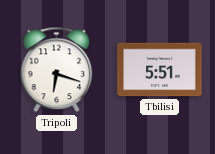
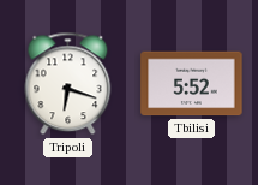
Tbilisi: 5:51 -> 5:52 (192, 84)
